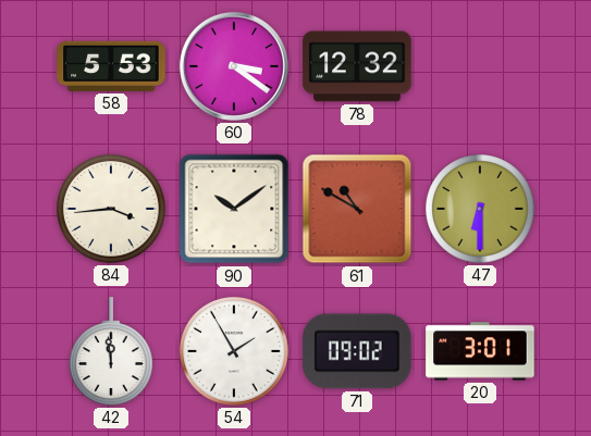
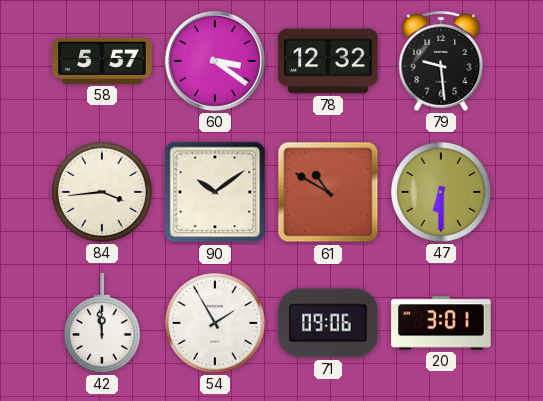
58: 5:53 -> 5:57 (102, 61)
79: none -> 9:29 (441, 61)
71: 09:02 -> 09:06 (328, 323)
